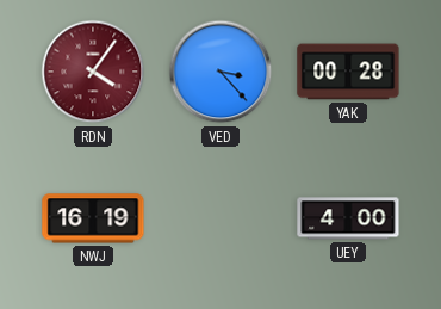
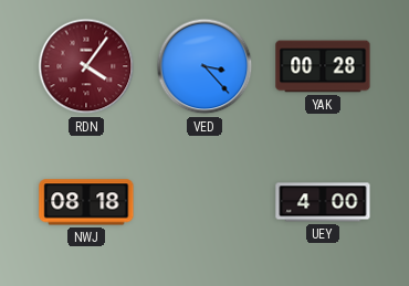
NWJ: 16:19 -> 08:18 (86, 202)
